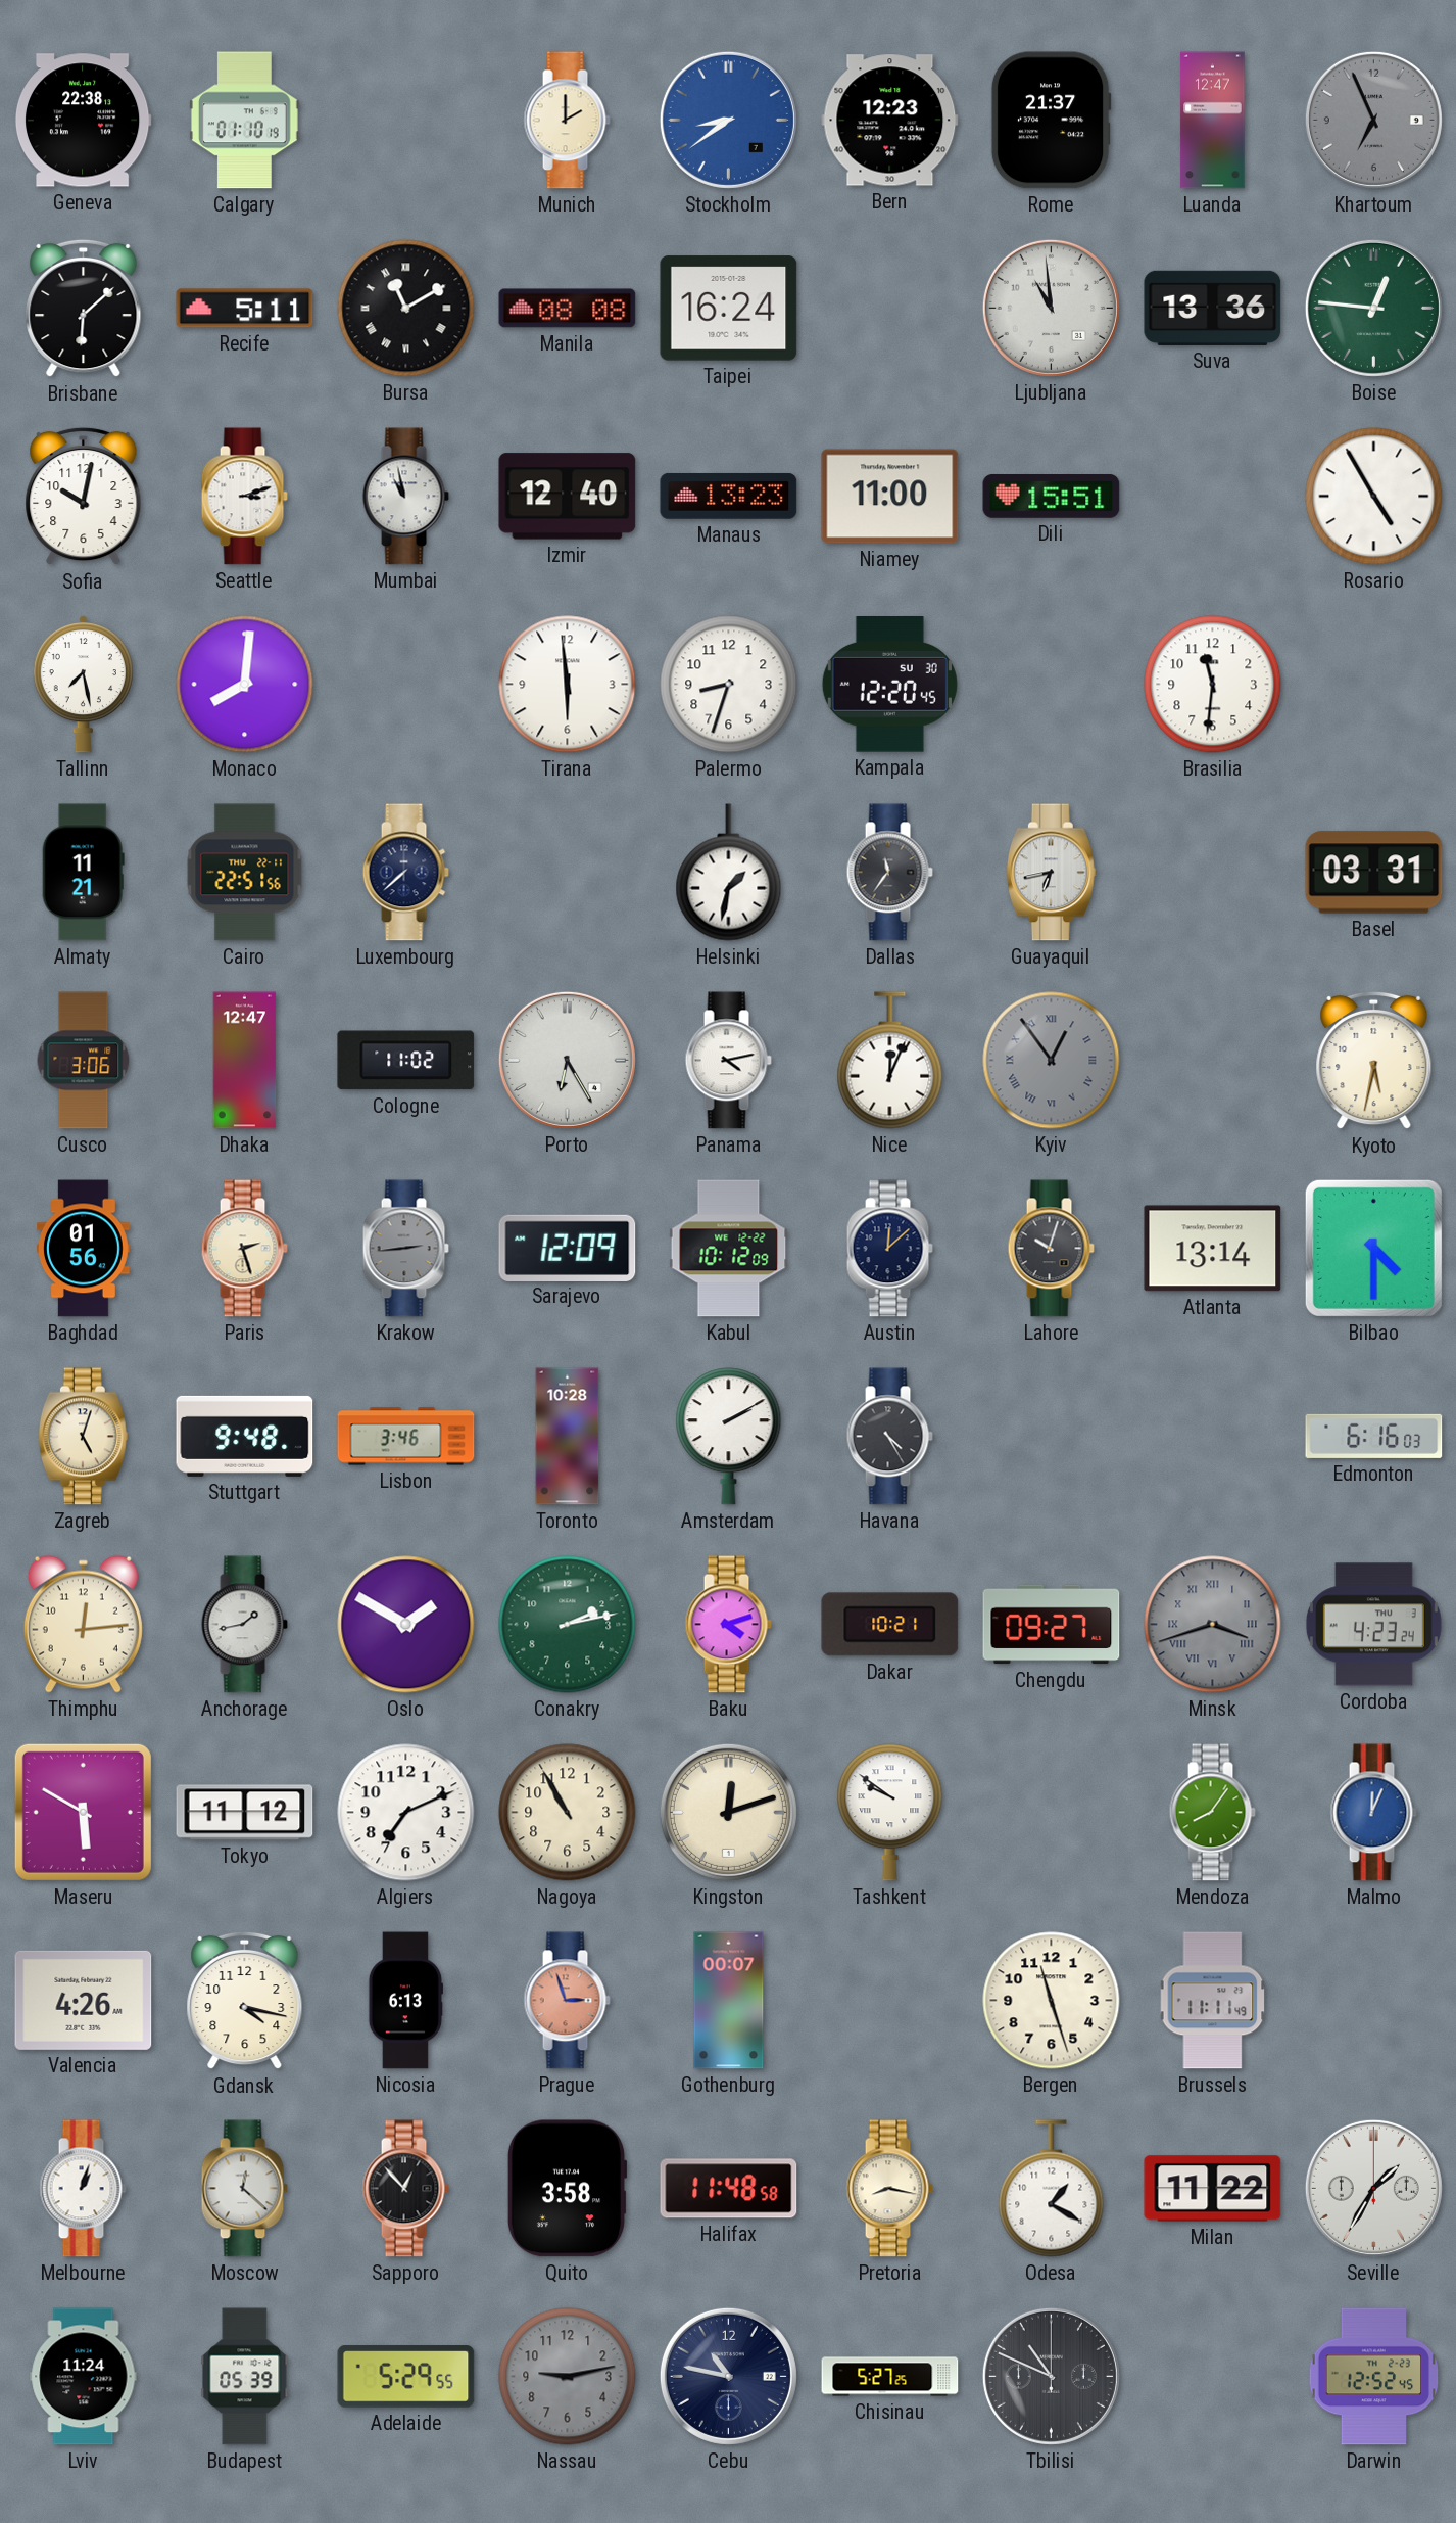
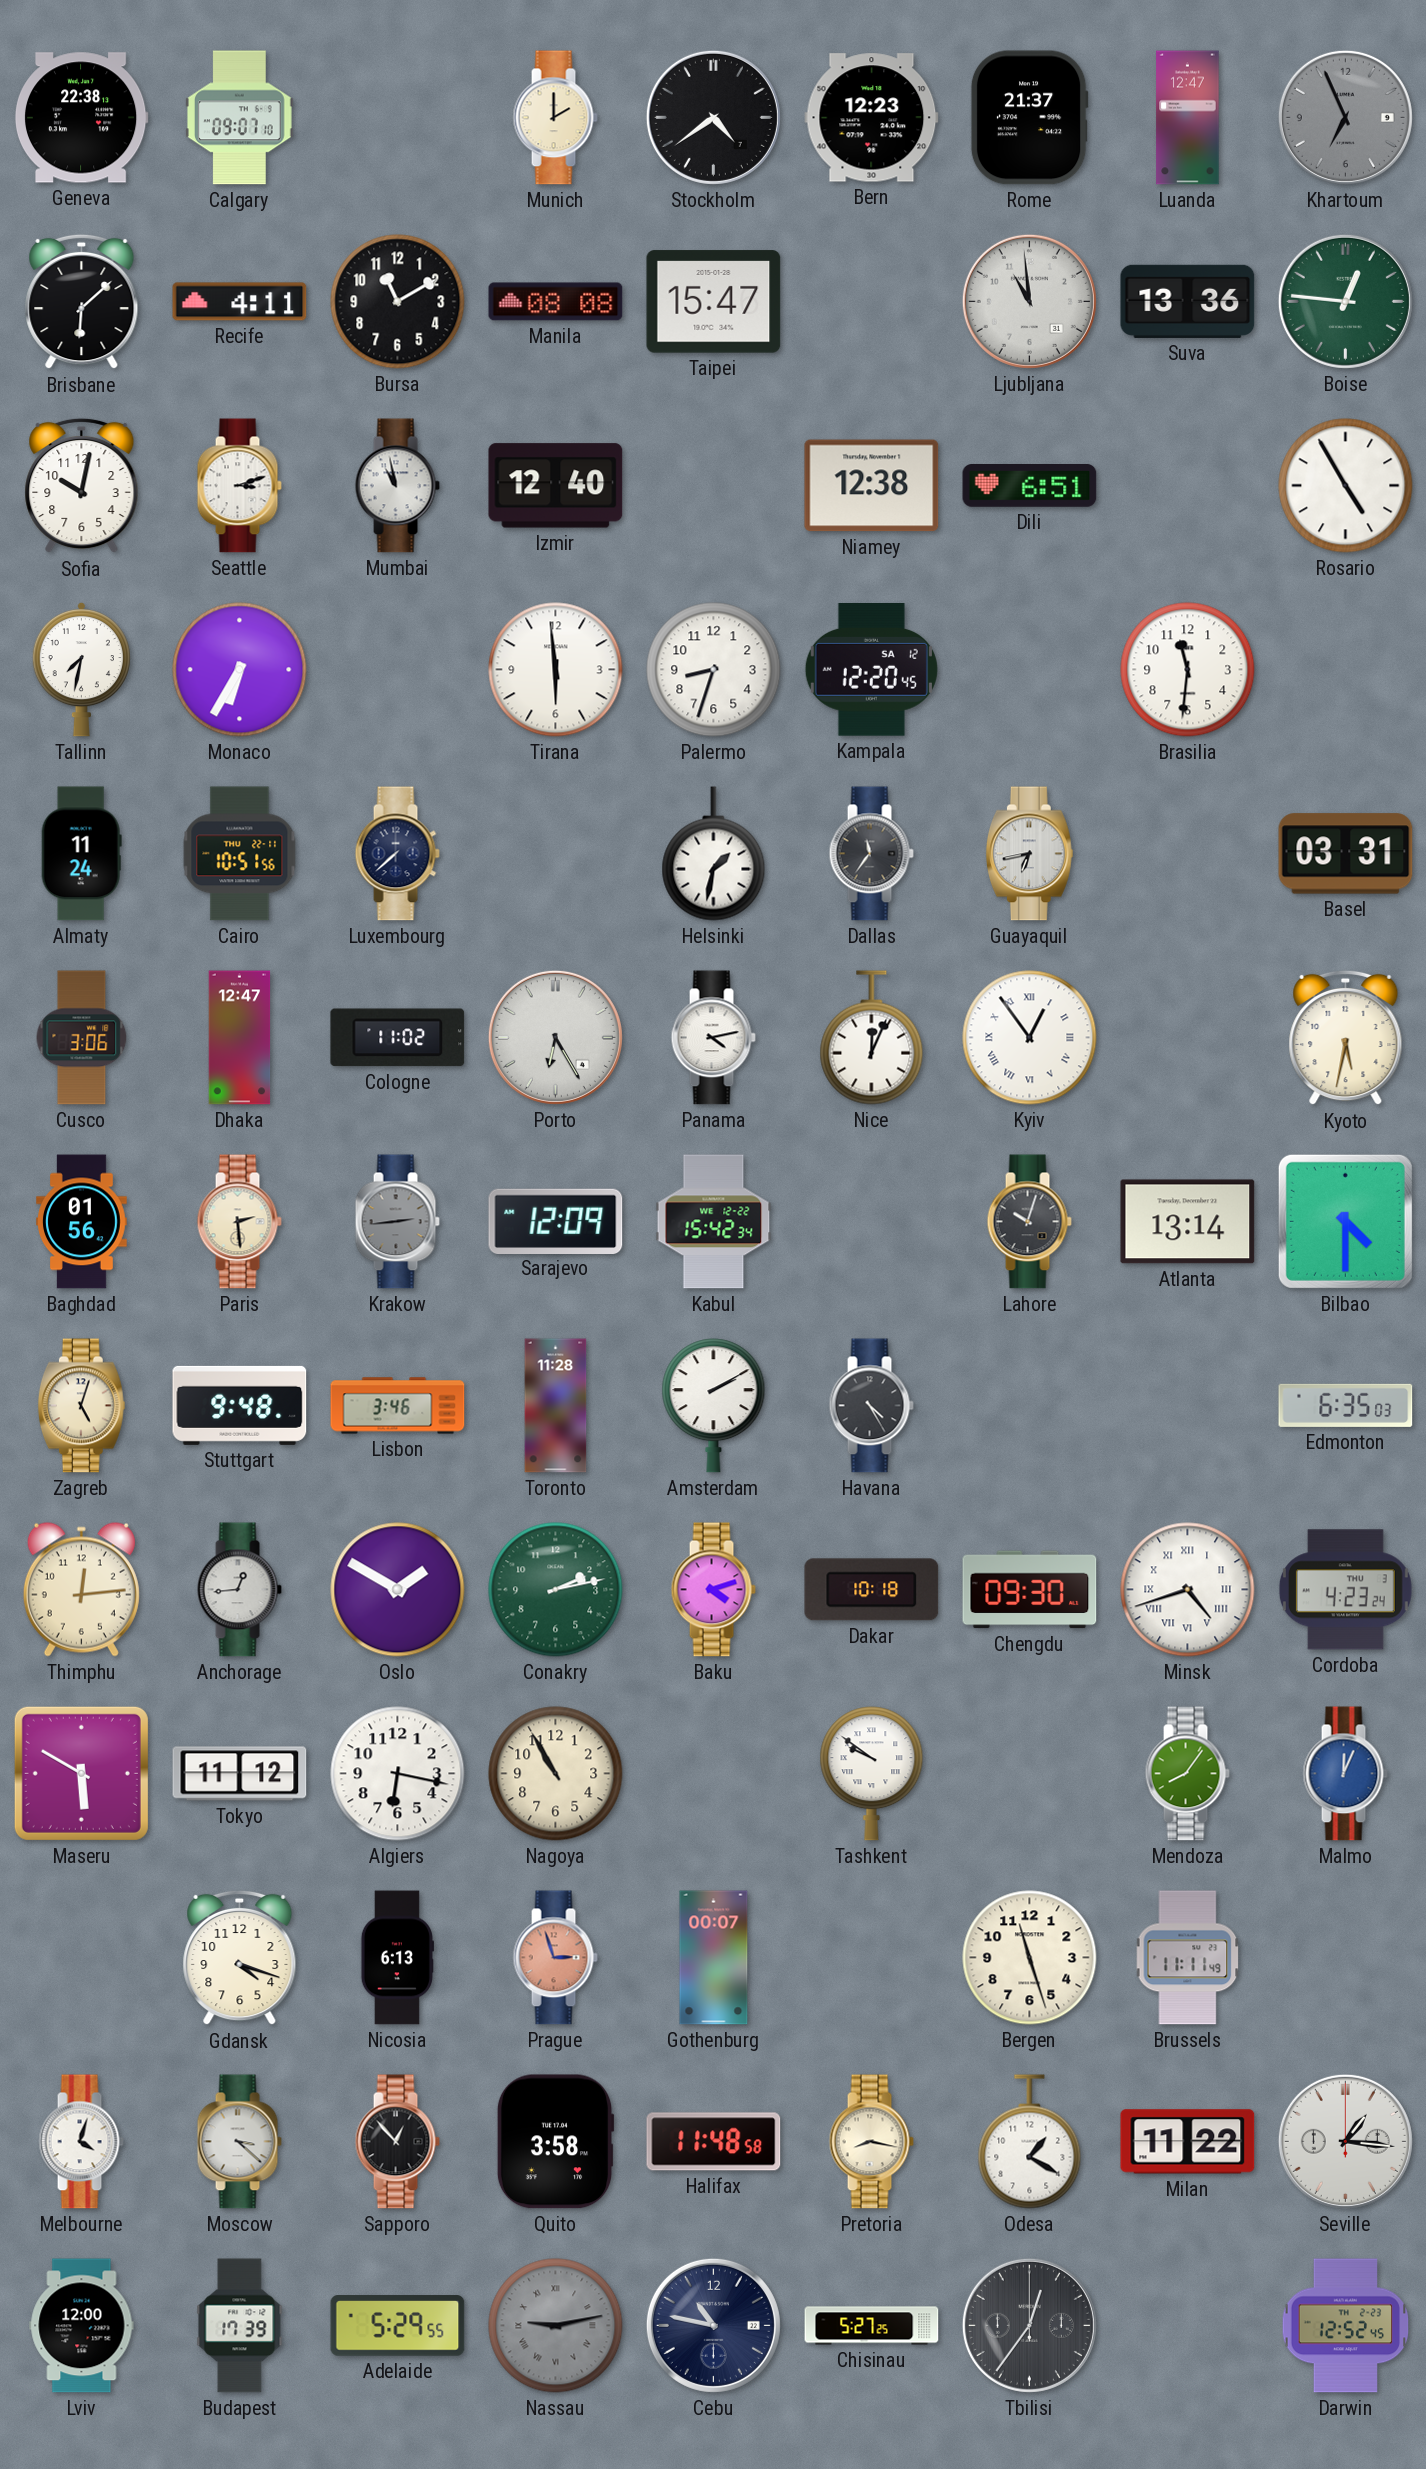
Calgary: 01:10 -> 09:07 (239, 118)
Stockholm: 8:39 -> 4:39 (713, 117)
Stockholm dial: blue -> black (713, 117)
Recife: 5:11 -> 4:11 (240, 302)
Bursa numerals: Roman -> Arabic (398, 302)
Taipei: 16:24 -> 15:47 (714, 302)
Manaus: 13:23 -> none (729, 496)
Niamey: 11:00 -> 12:38 (872, 486)
Dili: 15:51 -> 6:51 (1030, 486)
Tallinn: 7:28 -> 7:32 (81, 669)
Monaco: 8:01 -> 6:35 (240, 670)
Kampala date: SU 30 -> SA 12 (871, 670)
Almaty: 11:21 -> 11:24 (81, 854)
Cairo: 22:51 -> 10:51 (240, 854)
Kyiv dial: grey -> white (1030, 1038)
Paris: 2:27 -> 2:29 (239, 1222)
Kabul: 10:12 -> 15:42 (714, 1222)
Austin: 12:08 -> none (889, 1249)
Toronto: 10:28 -> 11:28 (556, 1406)
Edmonton: 6:16 -> 6:35 (1346, 1405)
Anchorage: 1:43 -> 12:44 (239, 1590)
Dakar: 10:21 -> 10:18 (872, 1590)
Chengdu: 09:27 -> 09:30 (1030, 1590)
Minsk: 3:42 -> 4:42 (1188, 1590)
Minsk dial: grey -> white (1188, 1590)
Algiers: 7:11 -> 6:17 (398, 1774)
Kingston: 12:12 -> none (728, 1812)
Valencia: 4:26 -> none (84, 2000)
Gdansk: 4:17 -> 4:18 (240, 1958)
Melbourne: 1:03 -> 4:03 (81, 2142)
Moscow: 12:22 -> 3:22 (239, 2142)
Seville: 1:35 -> 1:16 (1345, 2141)
Lviv: 11:24 -> 12:00 (82, 2326)
Budapest: 05:39 -> 17:39 (240, 2326)
Nassau numerals: Arabic -> Roman (556, 2326)
Tbilisi: 10:49 -> 12:36 (1029, 2325)
